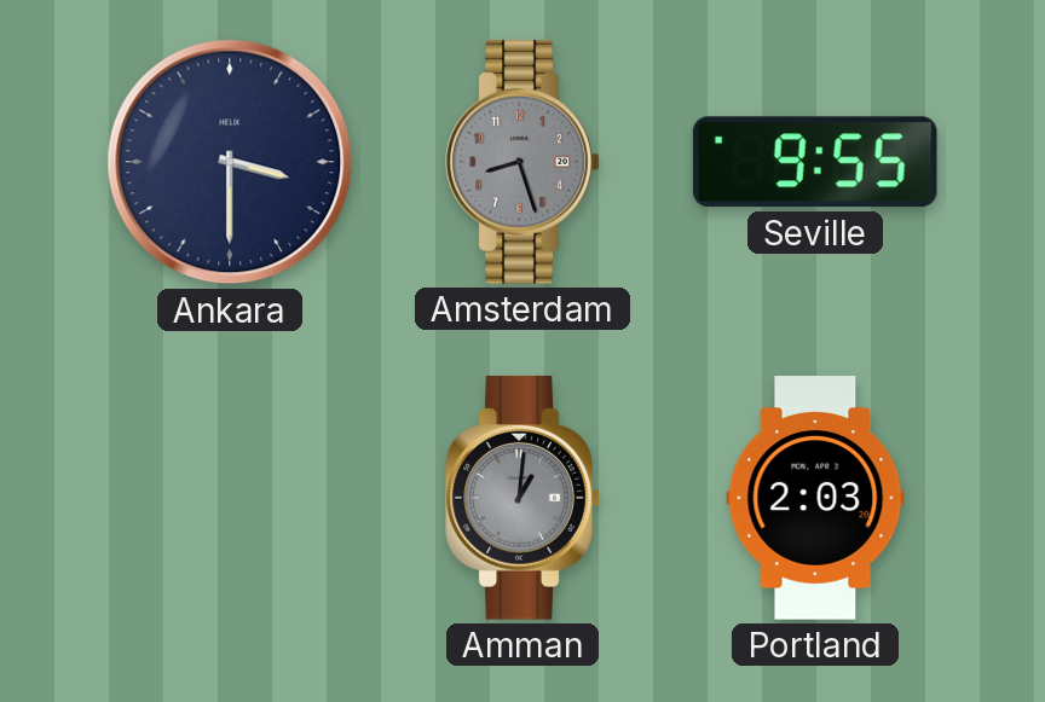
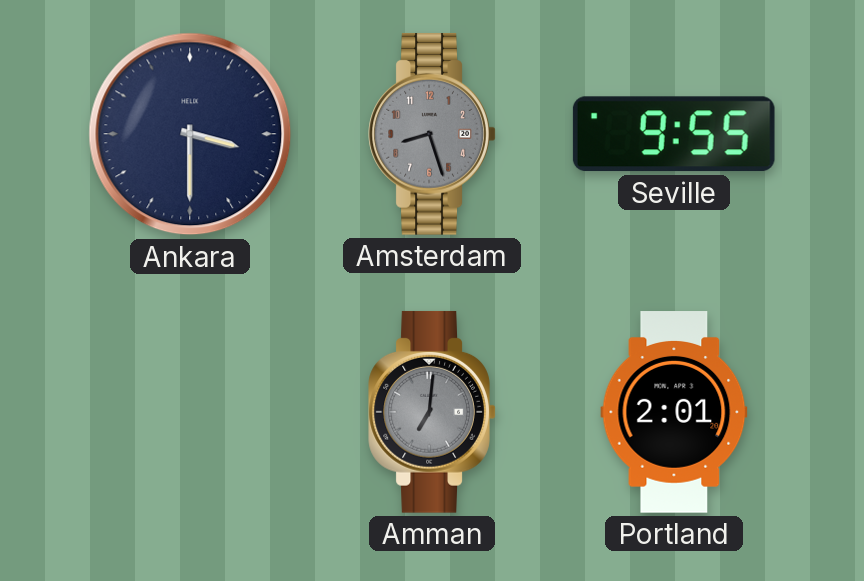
Amman: 1:01 -> 7:01 (432, 412)
Portland: 2:03 -> 2:01 (674, 412)
